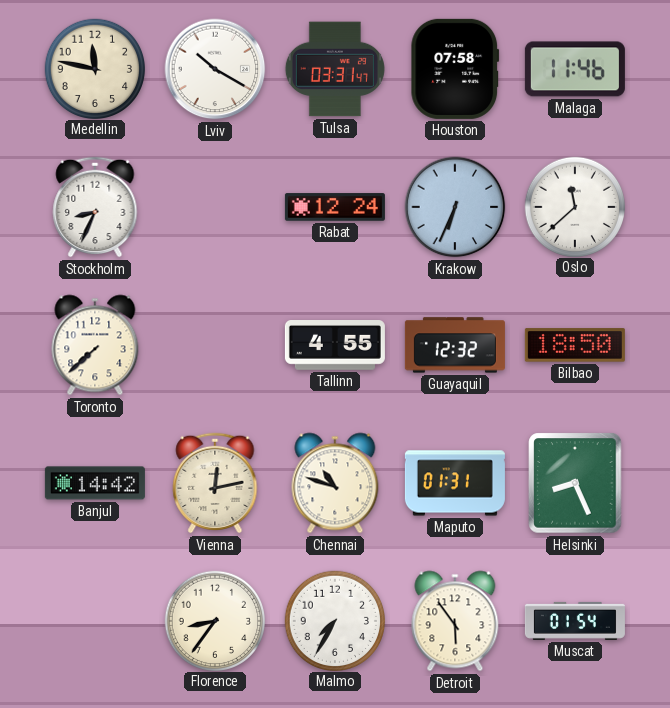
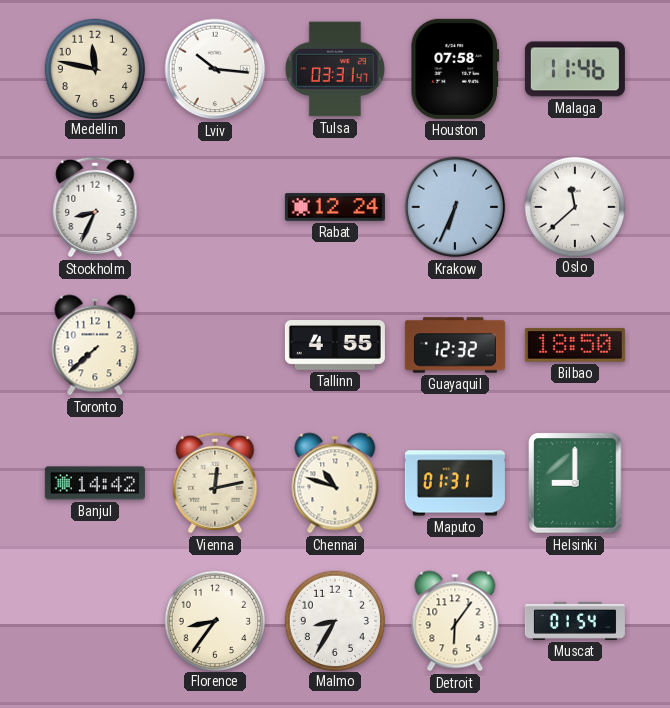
Lviv: 10:20 -> 10:16 (215, 69)
Helsinki: 8:26 -> 9:00 (575, 483)
Malmo: 7:35 -> 8:35 (334, 620)
Detroit: 5:54 -> 6:06 (455, 621)
